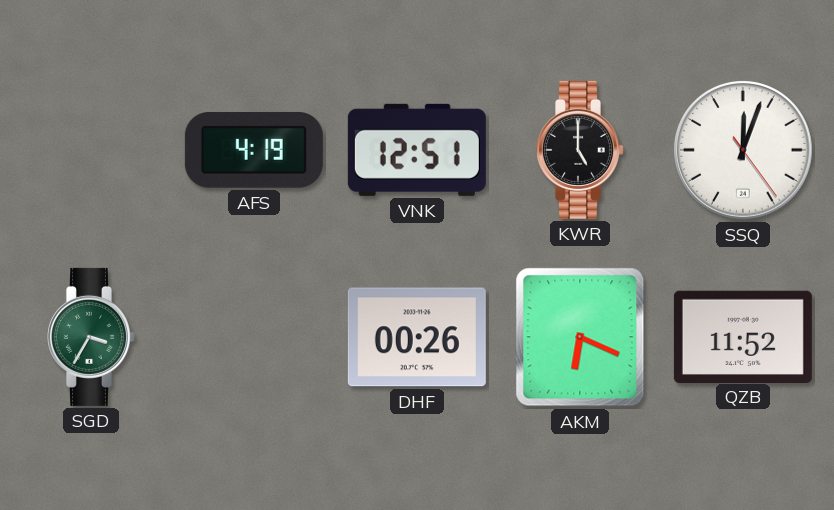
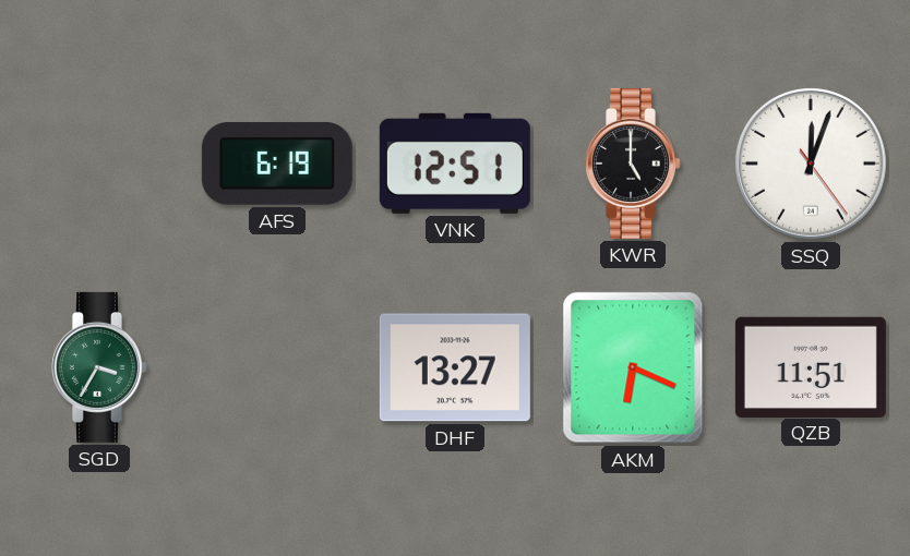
AFS: 4:19 -> 6:19 (277, 164)
DHF: 00:26 -> 13:27 (455, 367)
QZB: 11:52 -> 11:51 (811, 366)
